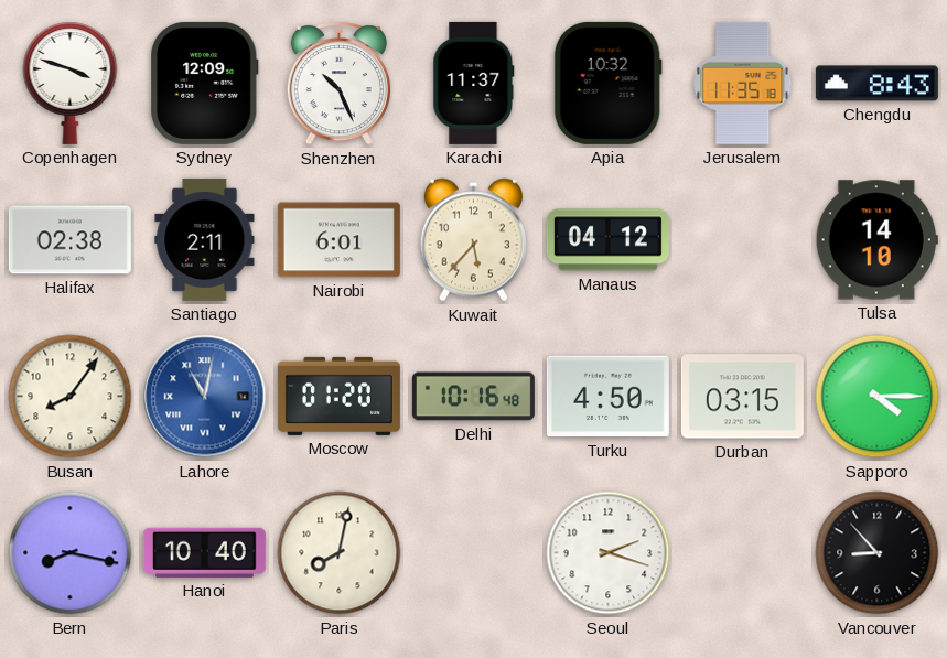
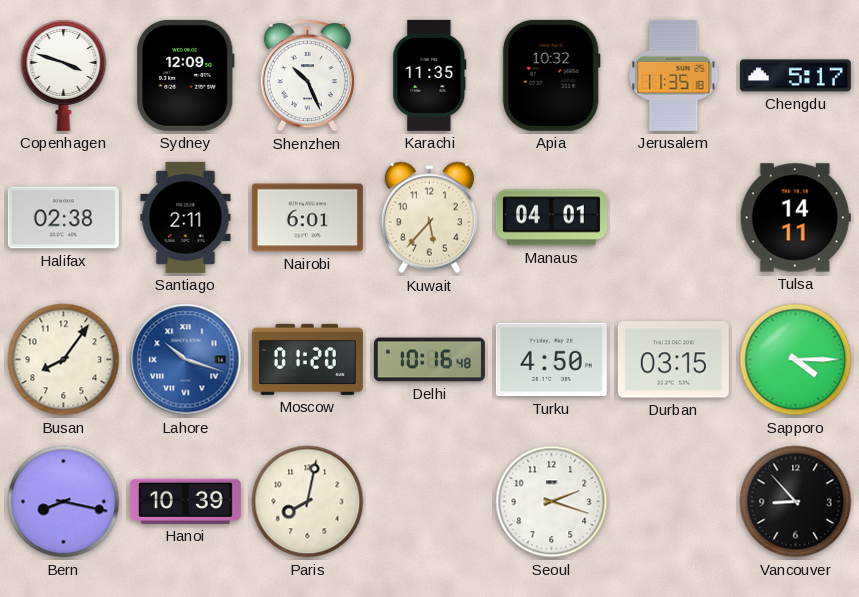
Karachi: 11:37 -> 11:35 (430, 75)
Chengdu: 8:43 -> 5:17 (795, 76)
Manaus: 04:12 -> 04:01 (551, 218)
Tulsa: 14:10 -> 14:11 (795, 218)
Lahore: 11:02 -> 10:18 (186, 360)
Hanoi: 10:40 -> 10:39 (185, 501)
